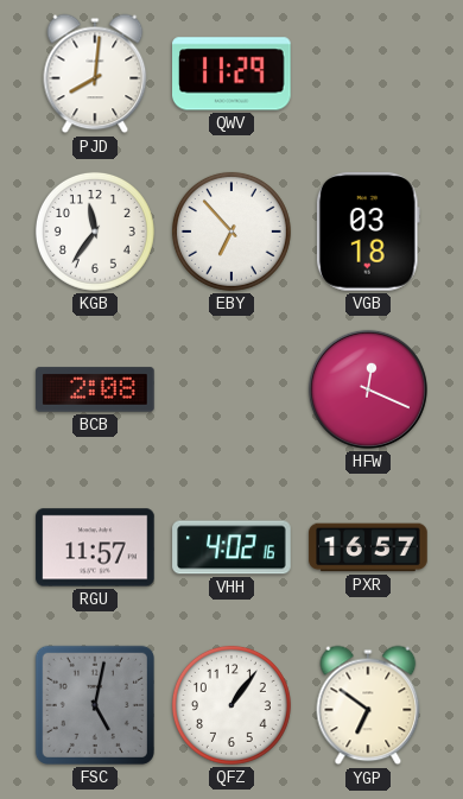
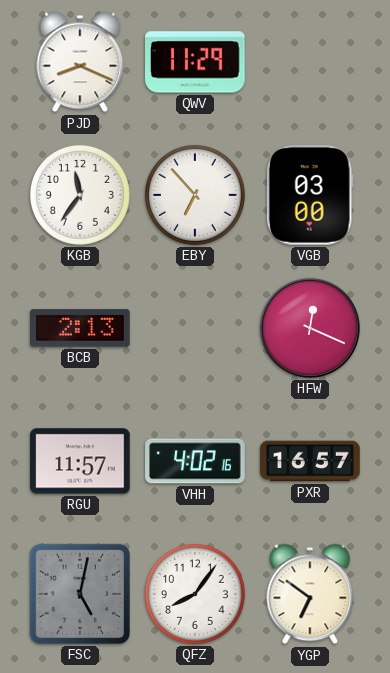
PJD: 8:01 -> 8:19 (80, 62)
VGB: 03:18 -> 03:00 (310, 195)
BCB: 2:08 -> 2:13 (80, 328)
QFZ: 1:06 -> 8:06 (195, 594)
